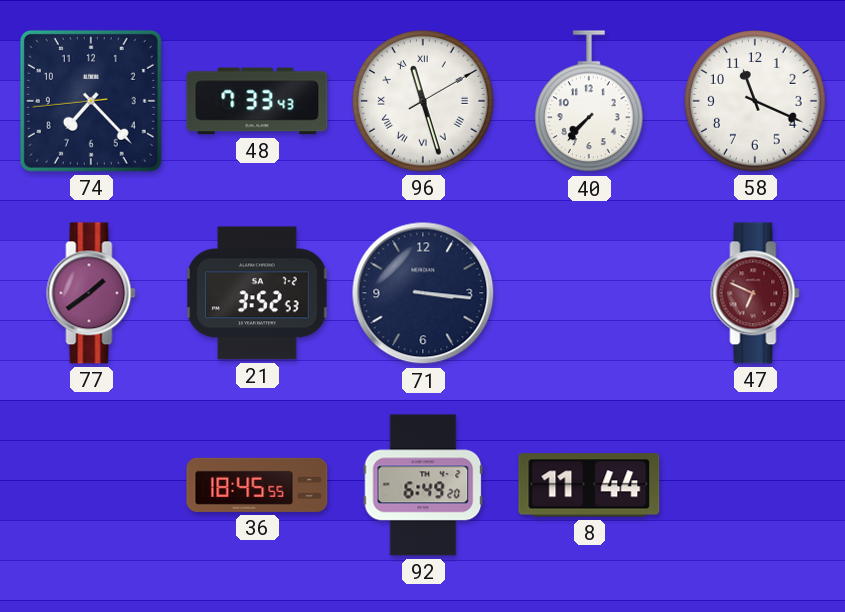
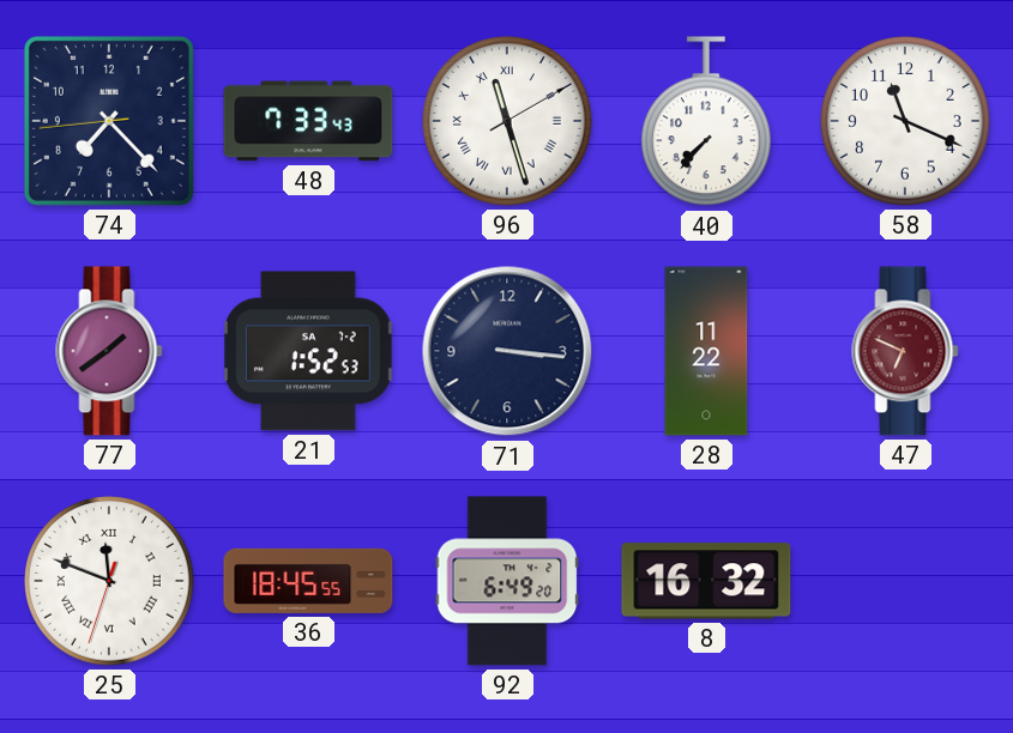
21: 3:52 -> 1:52 (309, 351)
28: none -> 11:22 (706, 351)
25: none -> 11:48 (109, 581)
8: 11:44 -> 16:32 (706, 581)
